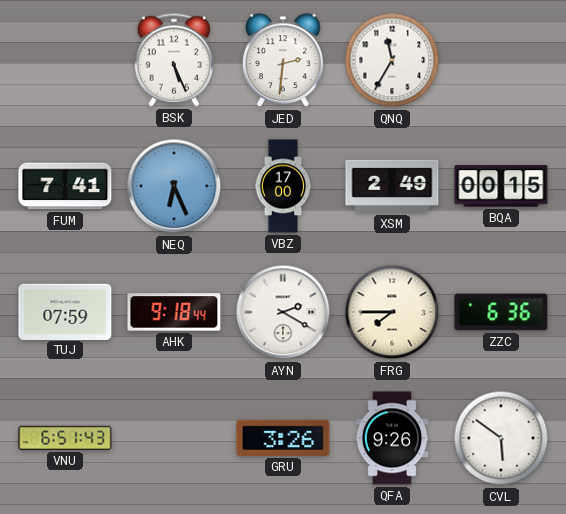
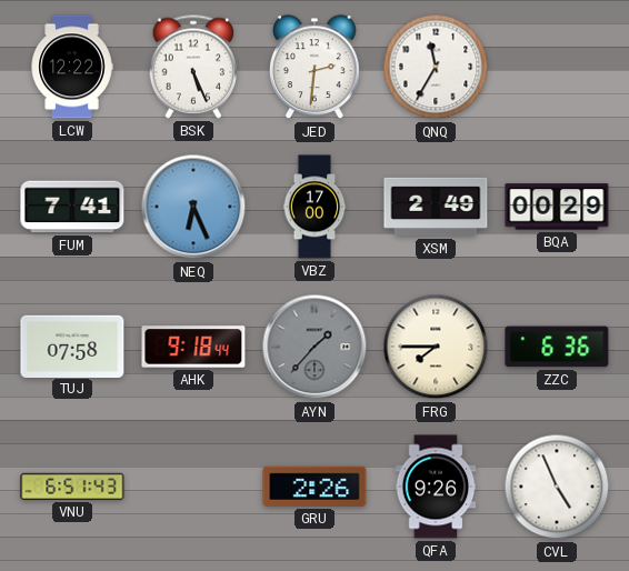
LCW: none -> 12:22 (72, 67)
BQA: 00:15 -> 00:29 (557, 207)
TUJ: 07:59 -> 07:58 (72, 345)
AYN: 2:20 -> 1:37 (314, 347)
AYN dial: white -> grey (314, 347)
GRU: 3:26 -> 2:26 (314, 487)
CVL: 5:51 -> 4:56 (557, 487)
